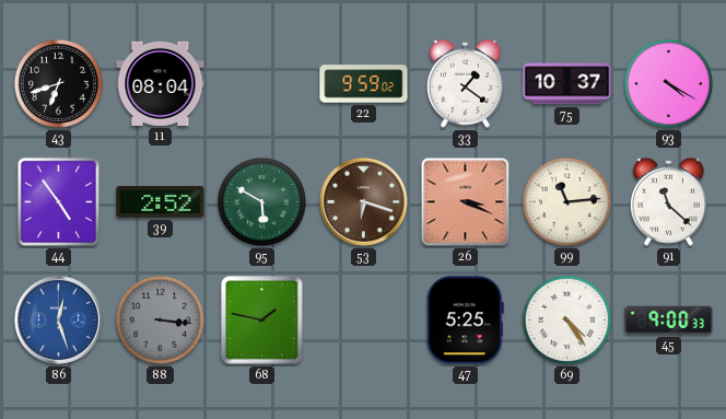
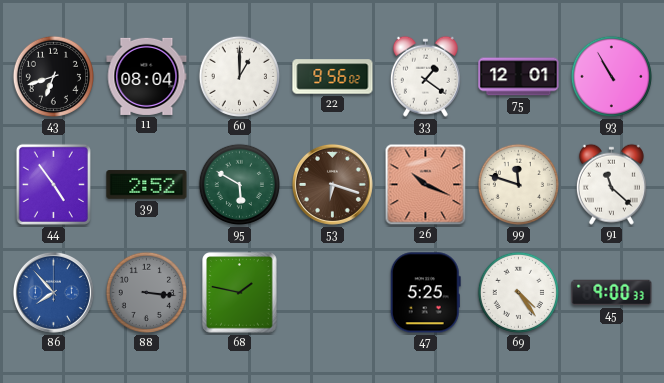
60: none -> 1:00 (239, 76)
22: 9:59 -> 9:56 (333, 77)
75: 10:37 -> 12:01 (519, 77)
93: 4:20 -> 10:55 (611, 76)
26: 3:19 -> 10:19 (426, 185)
99: 11:14 -> 11:48 (518, 184)
86: 12:27 -> 7:53 (53, 292)
